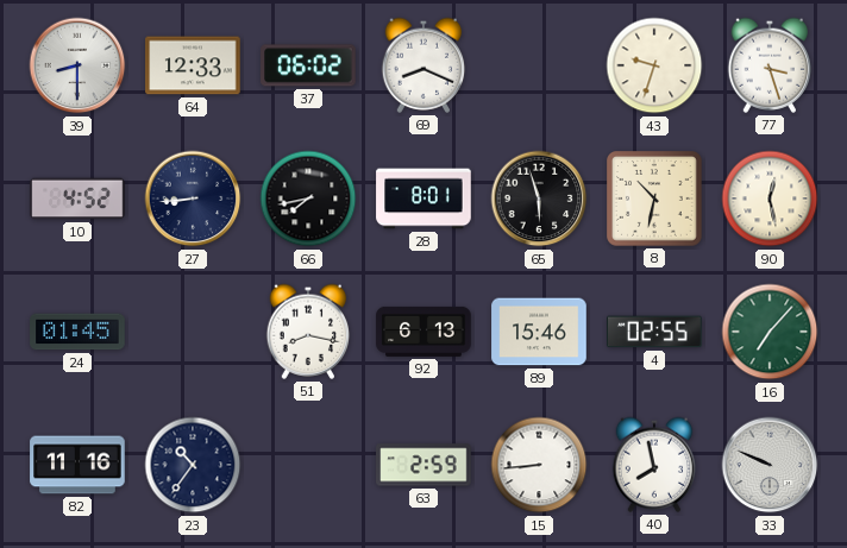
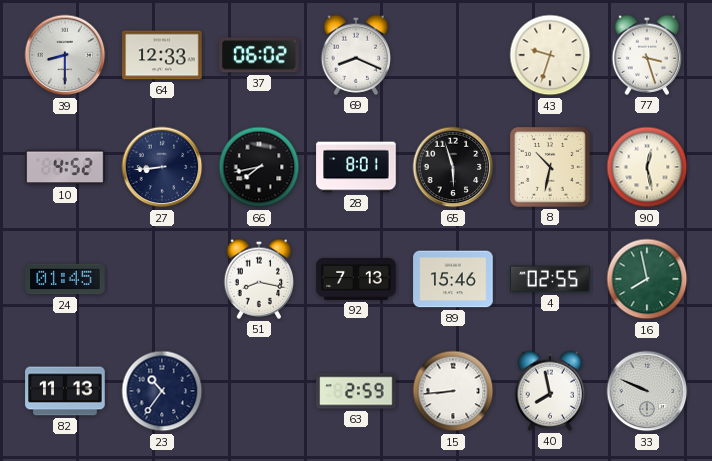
92: 6:13 -> 7:13 (356, 279)
16: 7:07 -> 7:58 (647, 279)
82: 11:16 -> 11:13 (65, 391)
